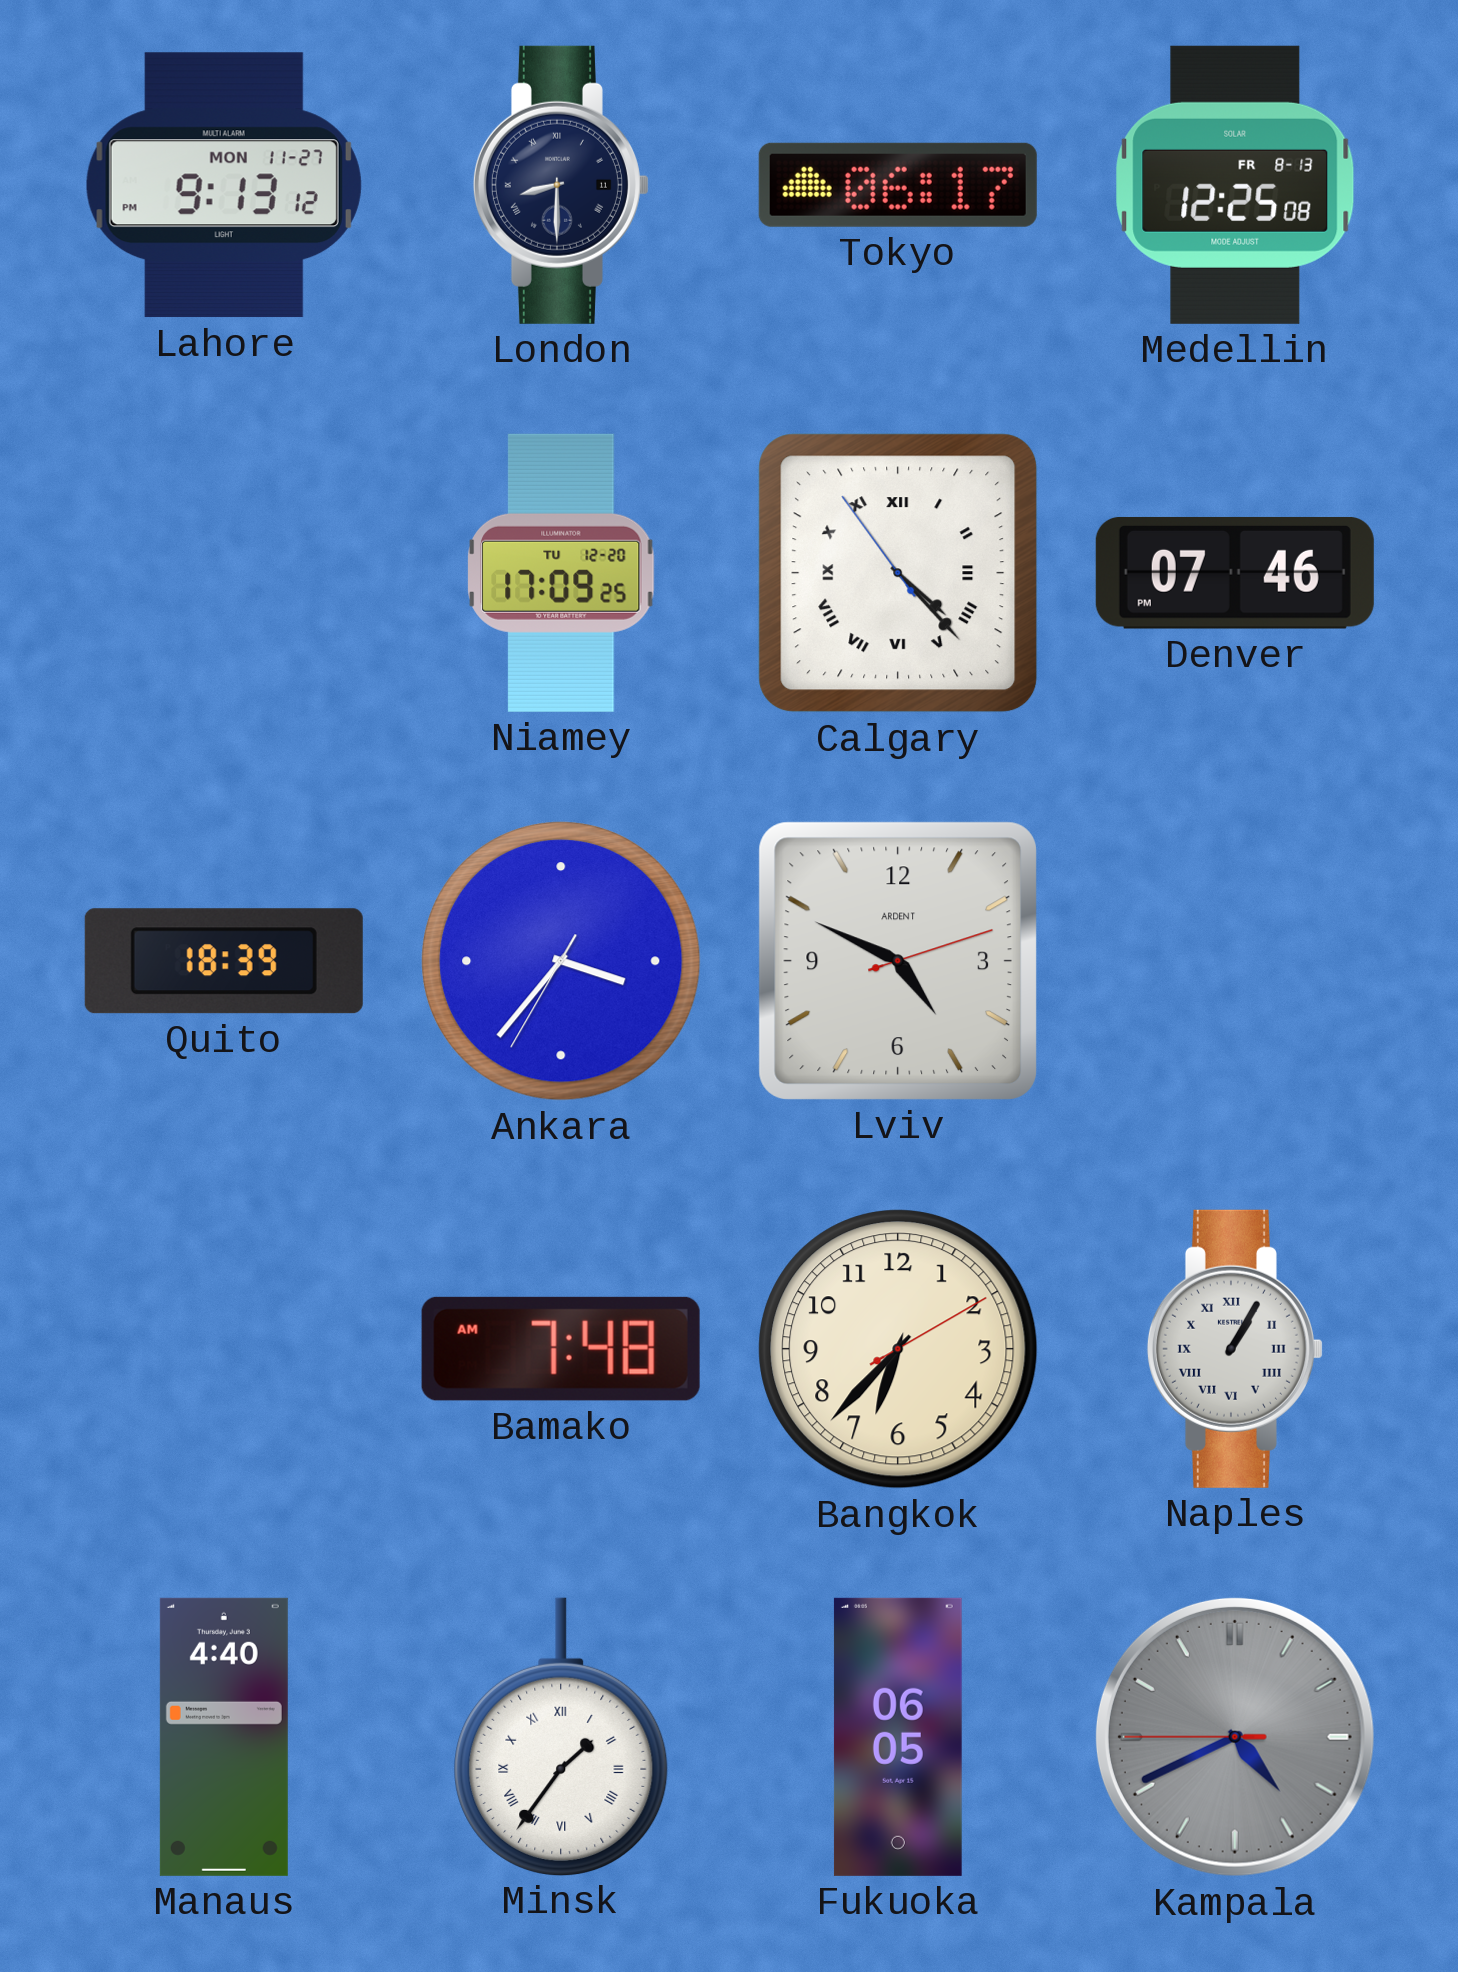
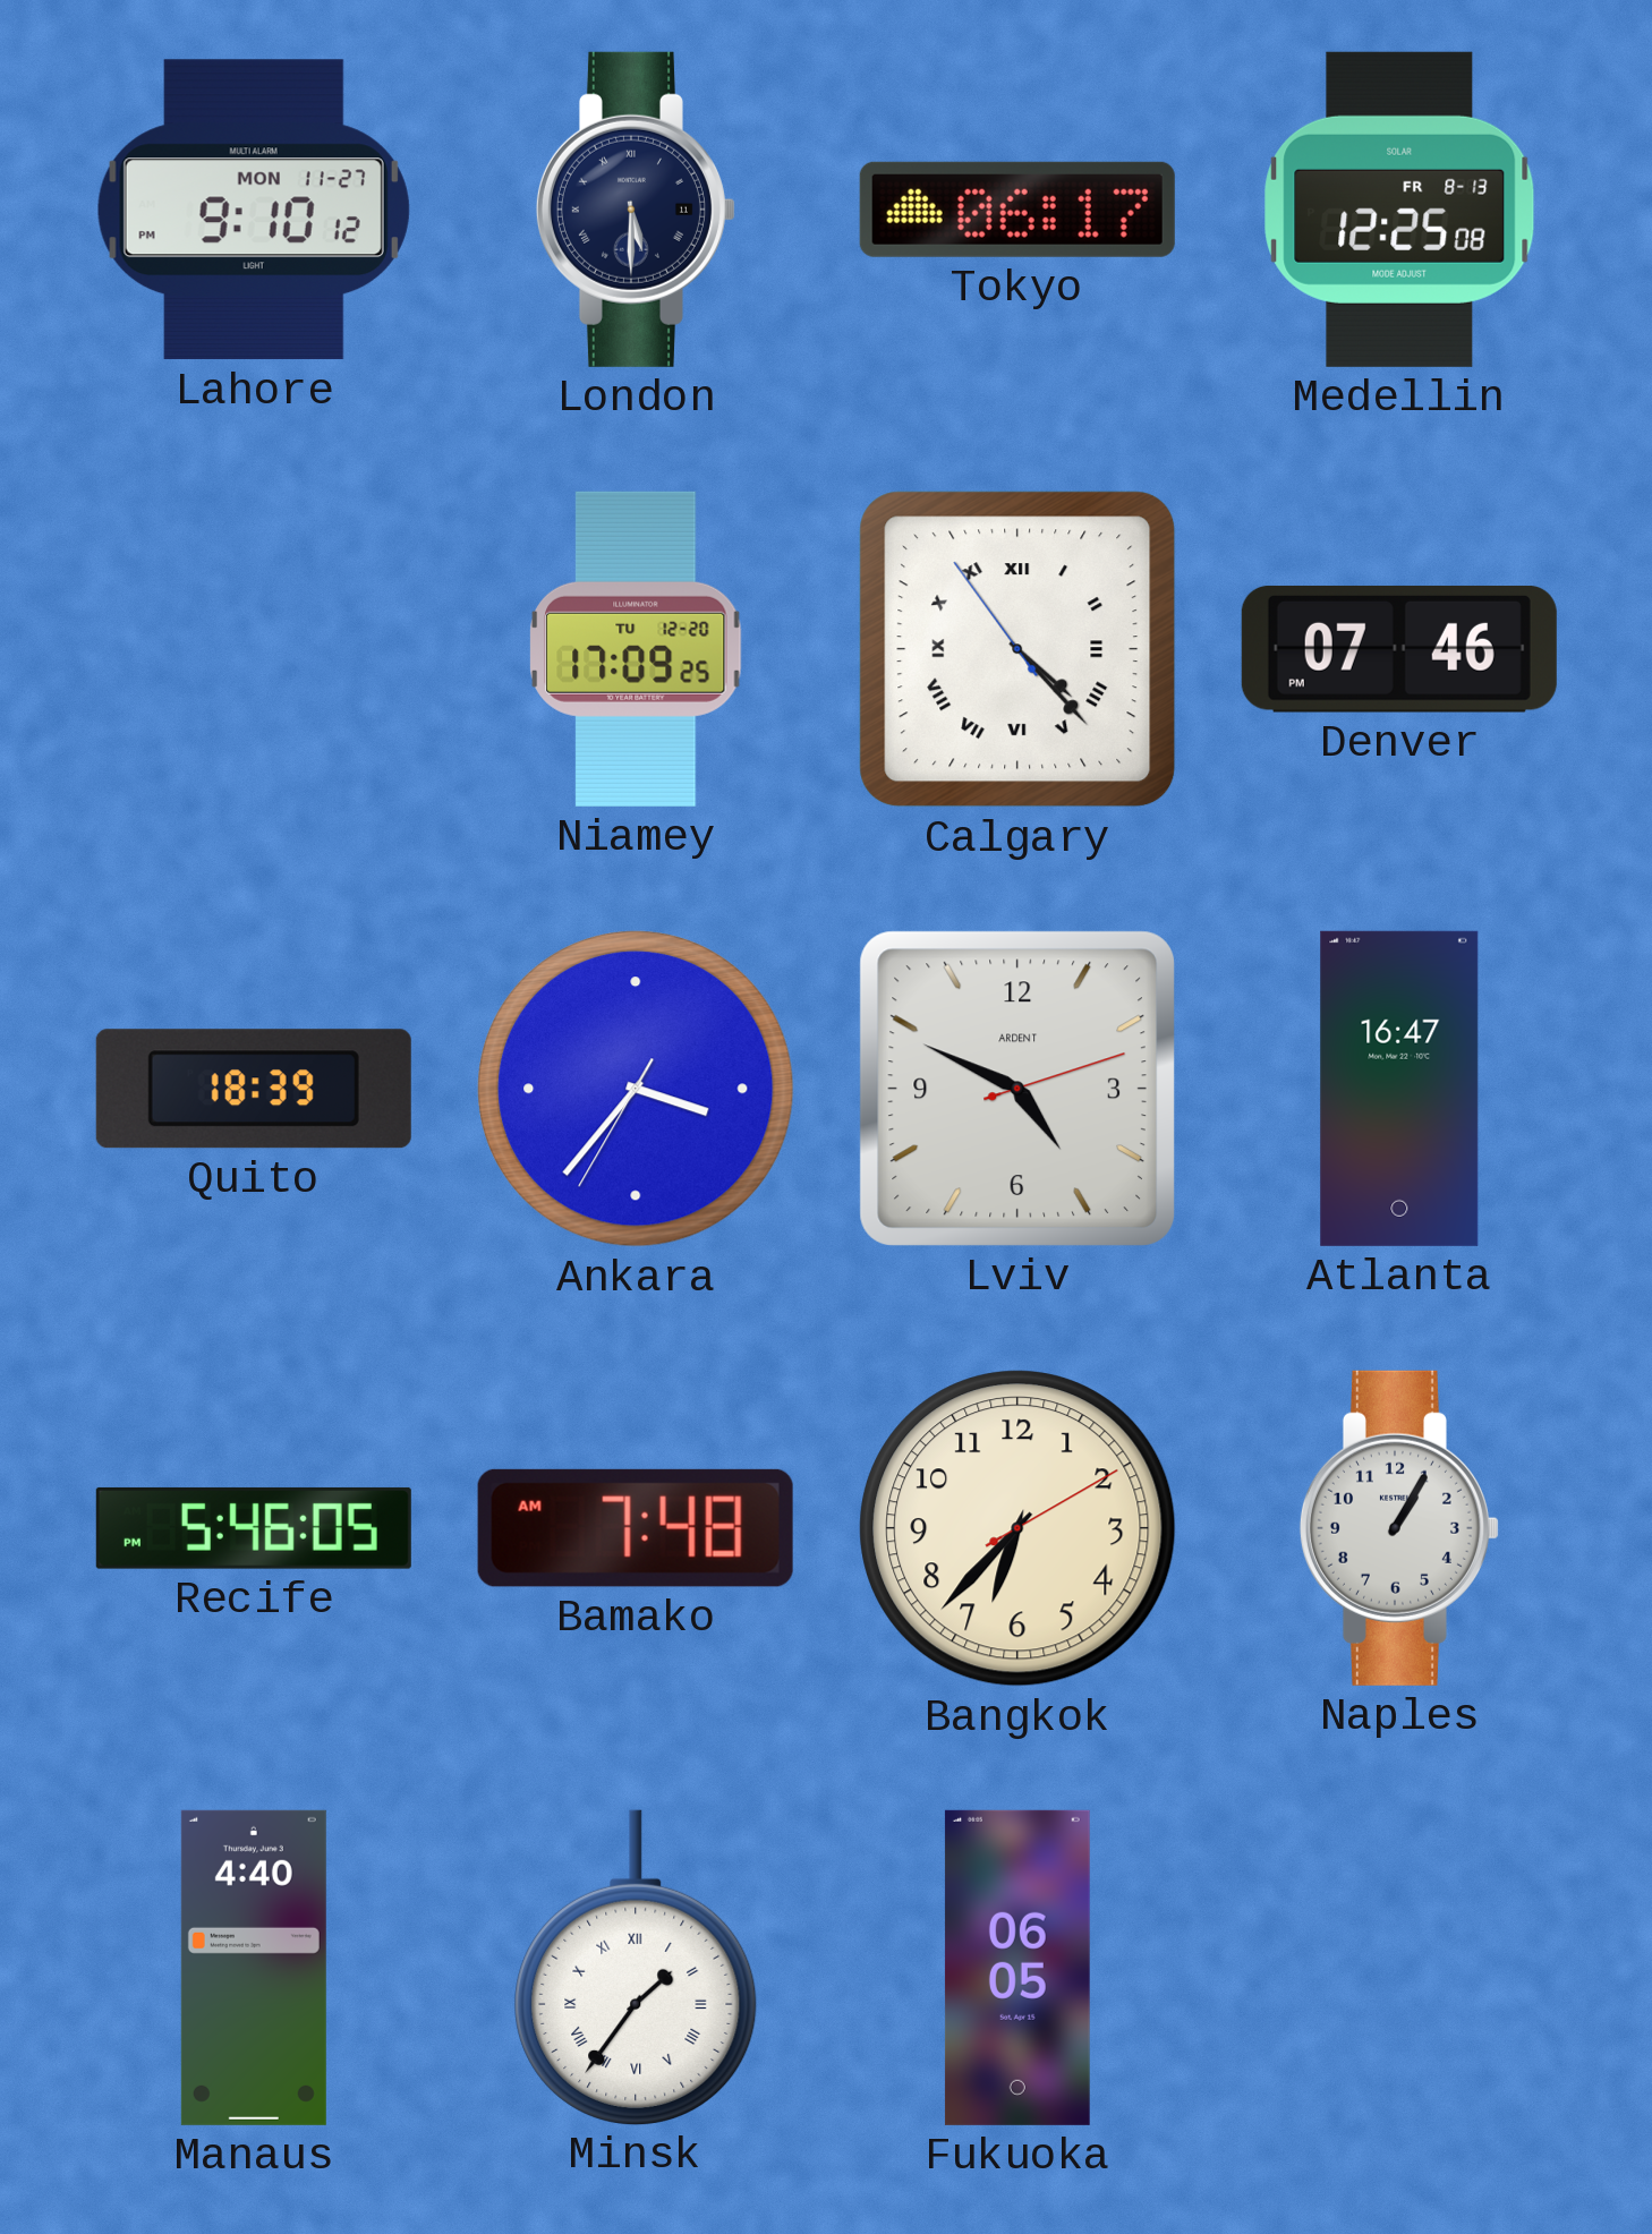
Lahore: 9:13 -> 9:10 (254, 210)
London: 8:30 -> 5:30 (636, 210)
Atlanta: none -> 16:47 (1399, 1089)
Recife: none -> 5:46 (254, 1528)
Naples numerals: Roman -> Arabic (1399, 1528)
Kampala: 4:40 -> none (1235, 1737)
